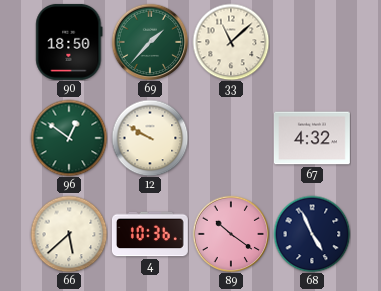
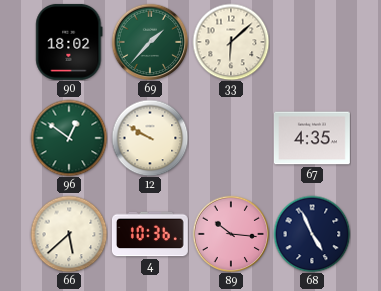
90: 18:50 -> 18:02 (69, 42)
33: 11:08 -> 6:08 (231, 42)
67: 4:32 -> 4:35 (312, 138)
89: 10:21 -> 10:16 (231, 234)
